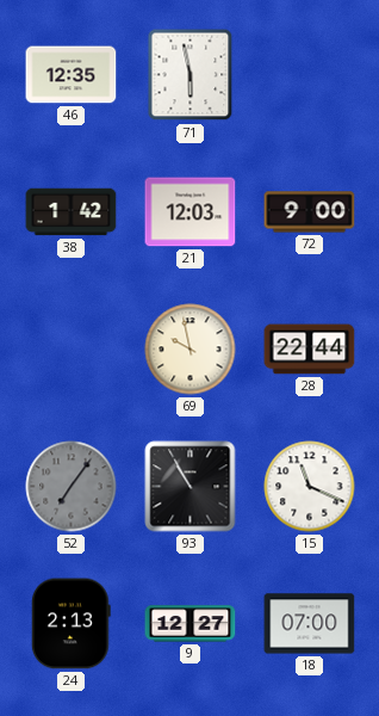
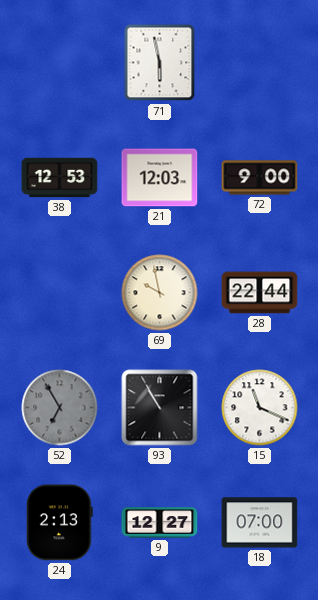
46: 12:35 -> none (72, 75)
38: 1:42 -> 12:53 (60, 178)
52: 7:06 -> 6:55 (60, 408)
